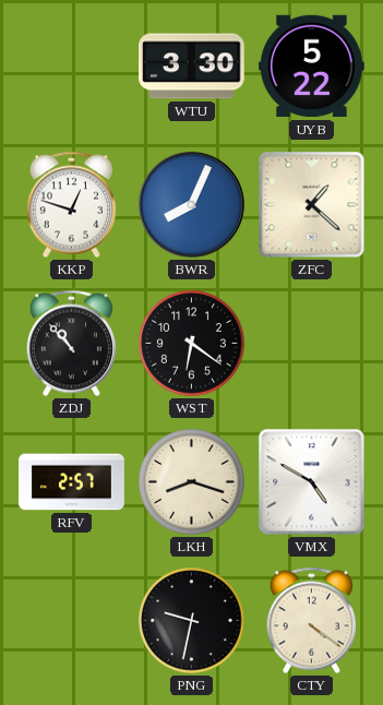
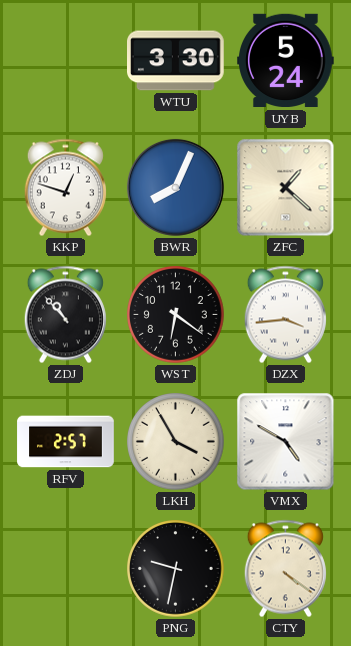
UYB: 5:22 -> 5:24 (286, 61)
DZX: none -> 3:44 (285, 315)
LKH: 8:18 -> 3:55 (176, 442)
